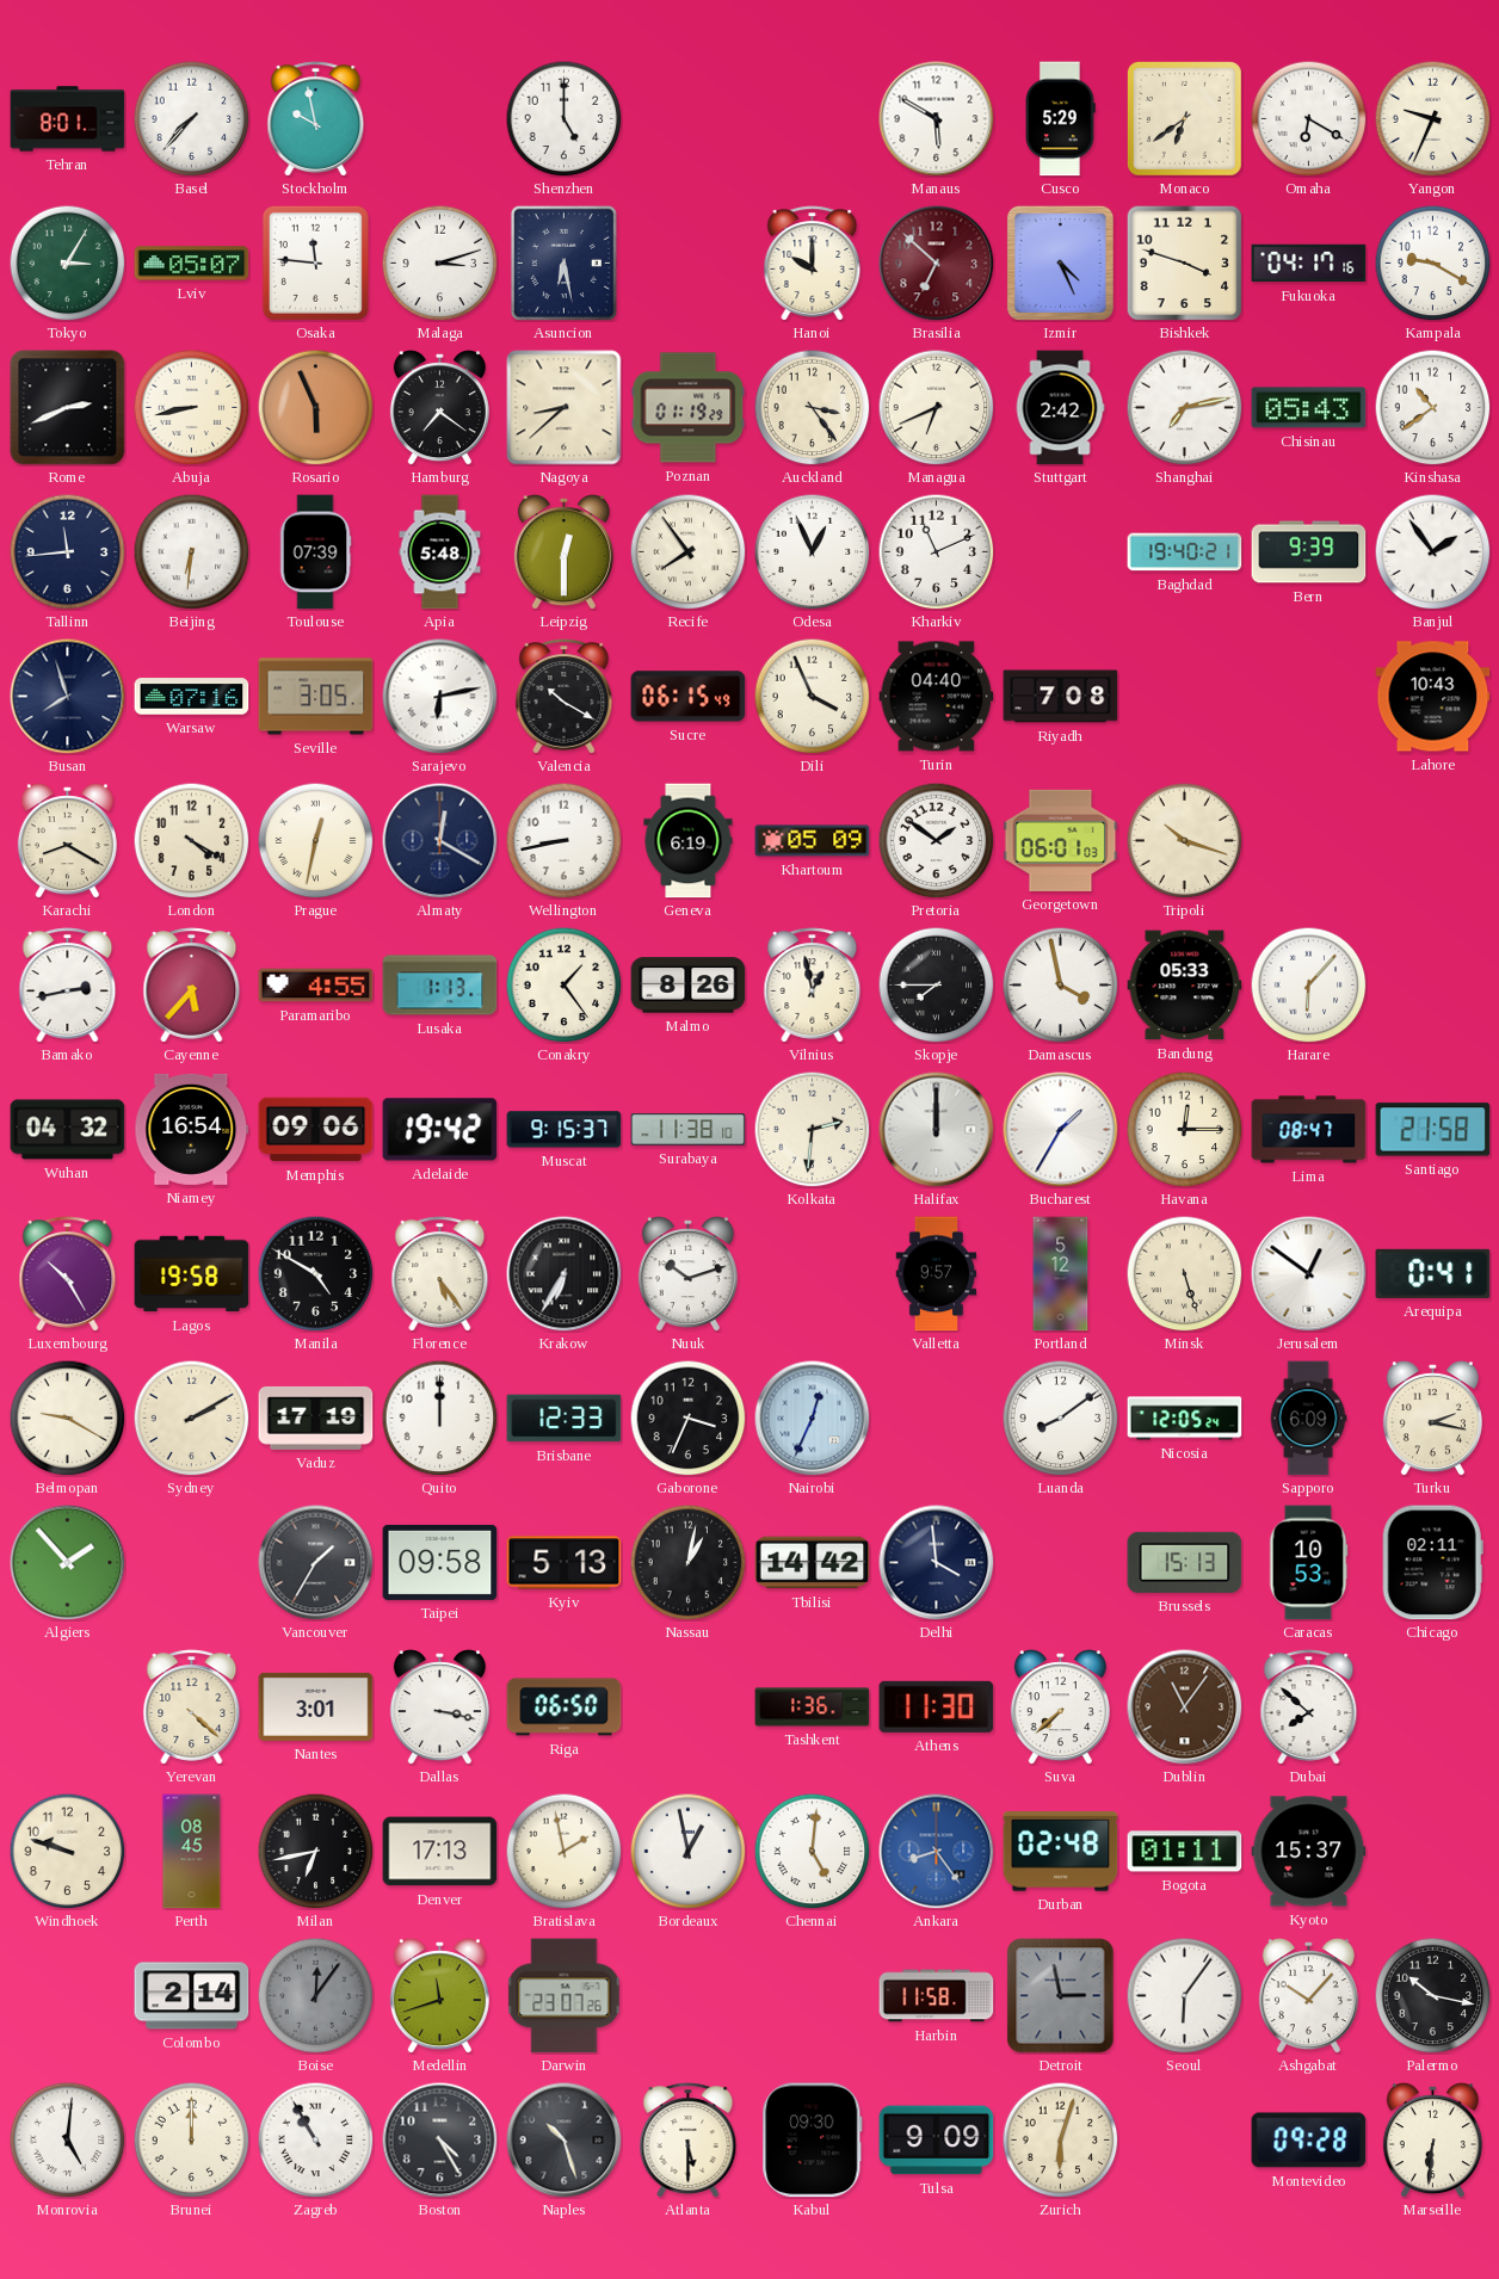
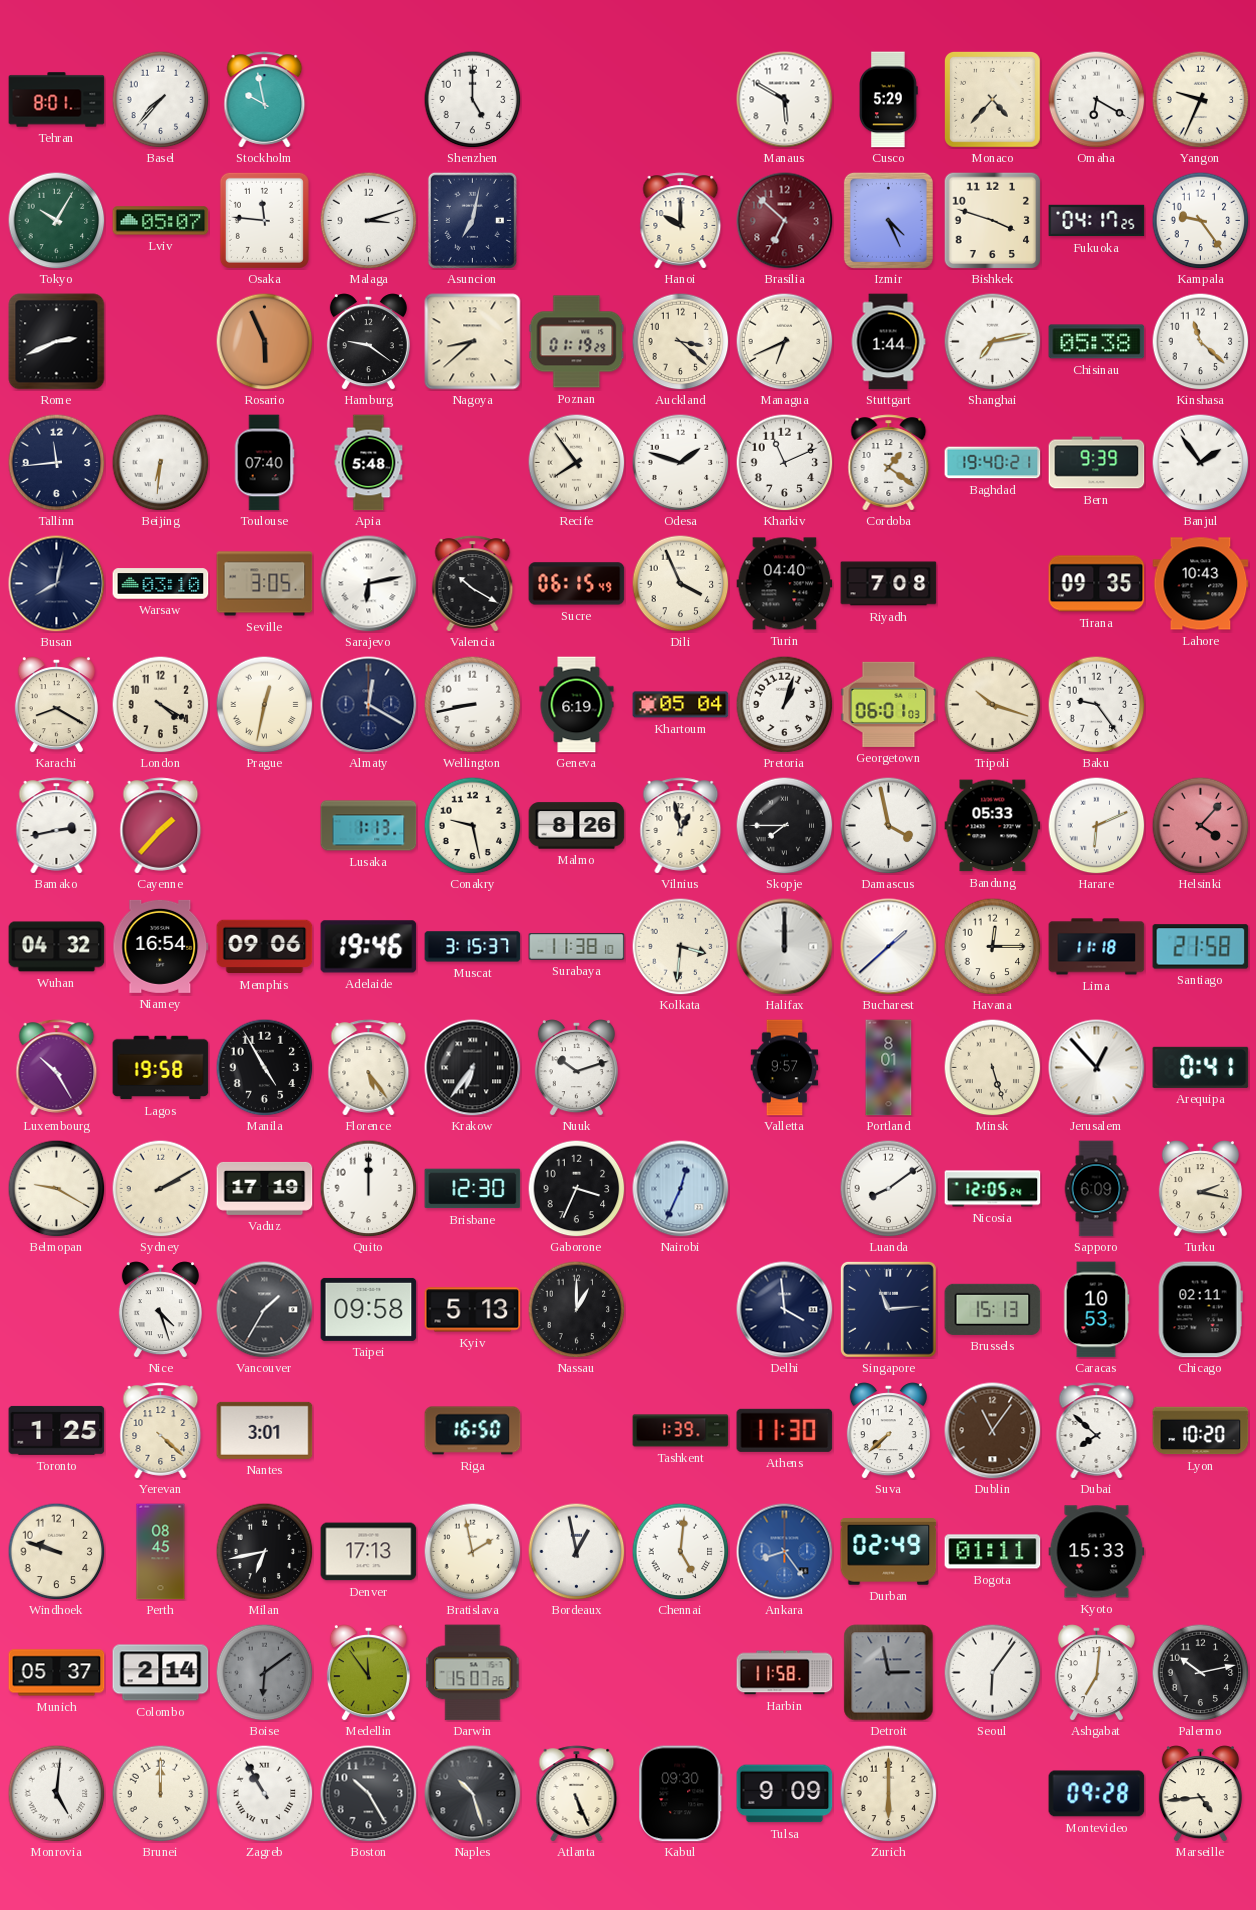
Monaco: 6:39 -> 4:37 (992, 99)
Tokyo: 3:05 -> 10:05 (56, 220)
Asuncion: 6:28 -> 7:02 (472, 220)
Fukuoka: 04:17:16 -> 04:17:25 (1097, 221)
Kampala: 9:20 -> 9:24 (1200, 220)
Abuja: 8:43 -> none (191, 407)
Hamburg: 7:21 -> 9:21 (368, 342)
Auckland: 3:24 -> 3:22 (680, 341)
Stuttgart: 2:42 -> 1:44 (888, 342)
Chisinau: 05:43 -> 05:38 (1097, 342)
Kinshasa: 10:39 -> 11:22 (1200, 341)
Toulouse: 07:39 -> 07:40 (264, 463)
Leipzig: 12:30 -> none (563, 552)
Odesa: 12:56 -> 1:48 (680, 462)
Cordoba: none -> 1:21 (889, 463)
Busan: 7:57 -> 8:02 (57, 584)
Warsaw: 07:16 -> 03:10 (161, 584)
Tirana: none -> 09:35 (1097, 584)
Khartoum: 05:09 -> 05:04 (681, 705)
Pretoria: 1:51 -> 1:03 (784, 704)
Baku: none -> 9:24 (1096, 704)
Cayenne: 5:37 -> 1:37 (161, 826)
Paramaribo: 4:55 -> none (316, 986)
Conakry: 1:24 -> 9:28 (472, 825)
Harare: 6:07 -> 6:11 (1096, 825)
Helsinki: none -> 4:07 (1200, 825)
Adelaide: 19:42 -> 19:46 (369, 947)
Muscat: 9:15 -> 3:15 (473, 947)
Kolkata: 2:31 -> 3:31 (680, 946)
Bucharest: 1:35 -> 1:38 (889, 947)
Lima: 08:47 -> 11:18 (1097, 947)
Manila: 4:50 -> 4:55 (264, 1067)
Krakow: 6:35 -> 6:36 (473, 1068)
Portland: 5:12 -> 8:01 (889, 1068)
Jerusalem: 12:51 -> 12:53 (1097, 1068)
Brisbane: 12:33 -> 12:30 (473, 1189)
Algiers: 1:53 -> none (68, 1563)
Nice: none -> 4:27 (160, 1310)
Nassau: 1:02 -> 1:00 (576, 1309)
Tbilisi: 14:42 -> none (813, 1563)
Singapore: none -> 11:14 (888, 1309)
Toronto: none -> 1:25 (57, 1430)
Dallas: 3:17 -> none (439, 1707)
Riga: 06:50 -> 16:50 (473, 1431)
Tashkent: 1:36 -> 1:39 (681, 1431)
Lyon: none -> 10:20 (1201, 1431)
Durban: 02:48 -> 02:49 (889, 1552)
Kyoto: 15:37 -> 15:33 (1097, 1552)
Munich: none -> 05:37 (57, 1673)
Boise: 12:06 -> 6:09 (264, 1672)
Medellin: 11:42 -> 11:54 (368, 1673)
Darwin: 23:07 -> 15:07 (473, 1673)
Ashgabat: 10:07 -> 7:01 (1096, 1673)
Palermo: 10:17 -> 10:13 (1200, 1672)
Boston: 4:25 -> 10:25 (369, 1794)
Atlanta: 5:30 -> 5:26 (577, 1794)
Zurich: 6:03 -> 6:00 (888, 1793)
Marseille: 6:31 -> 4:44 (1200, 1794)
